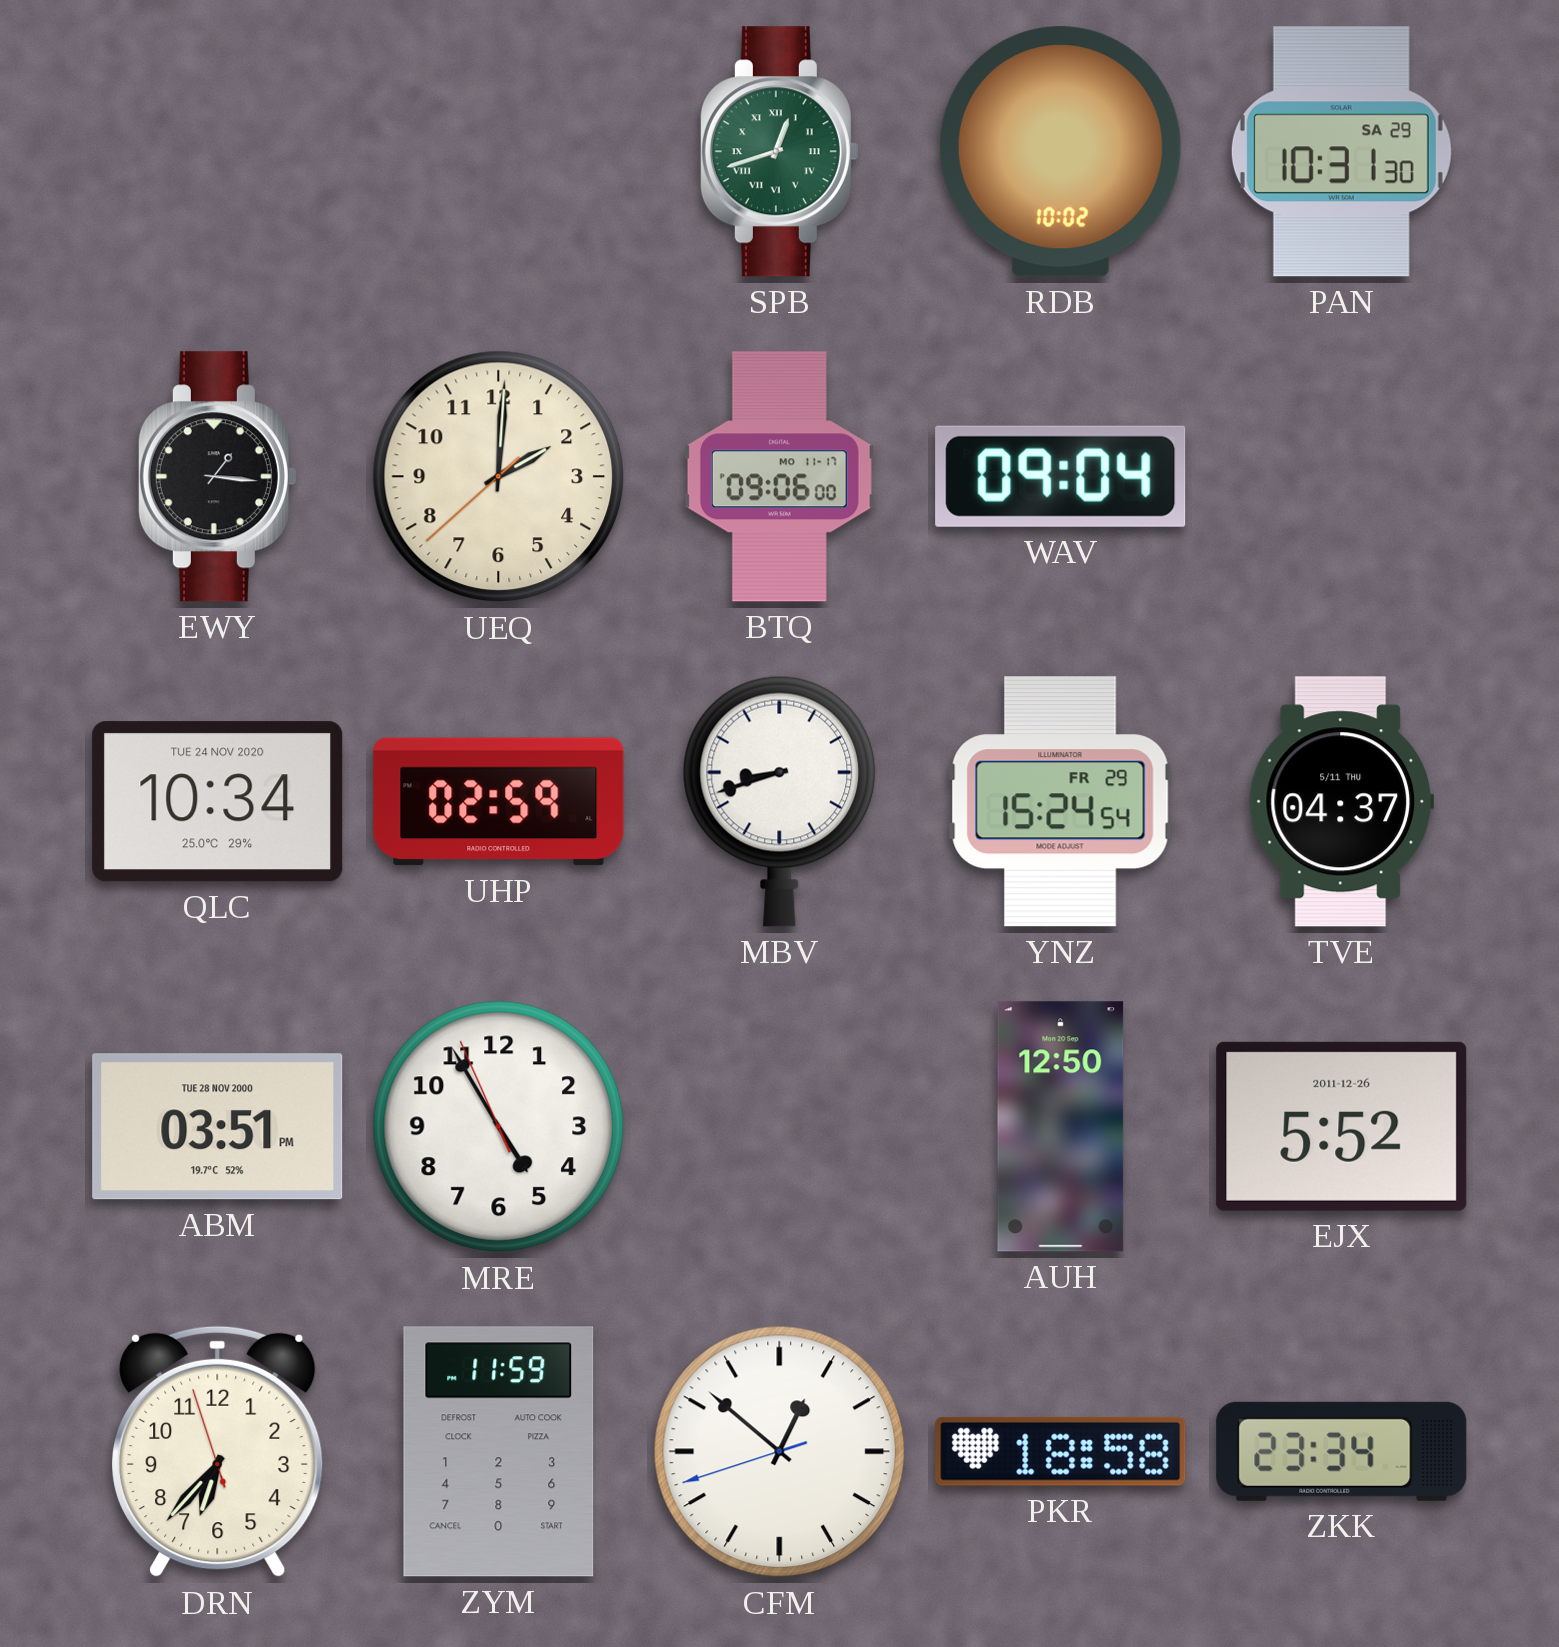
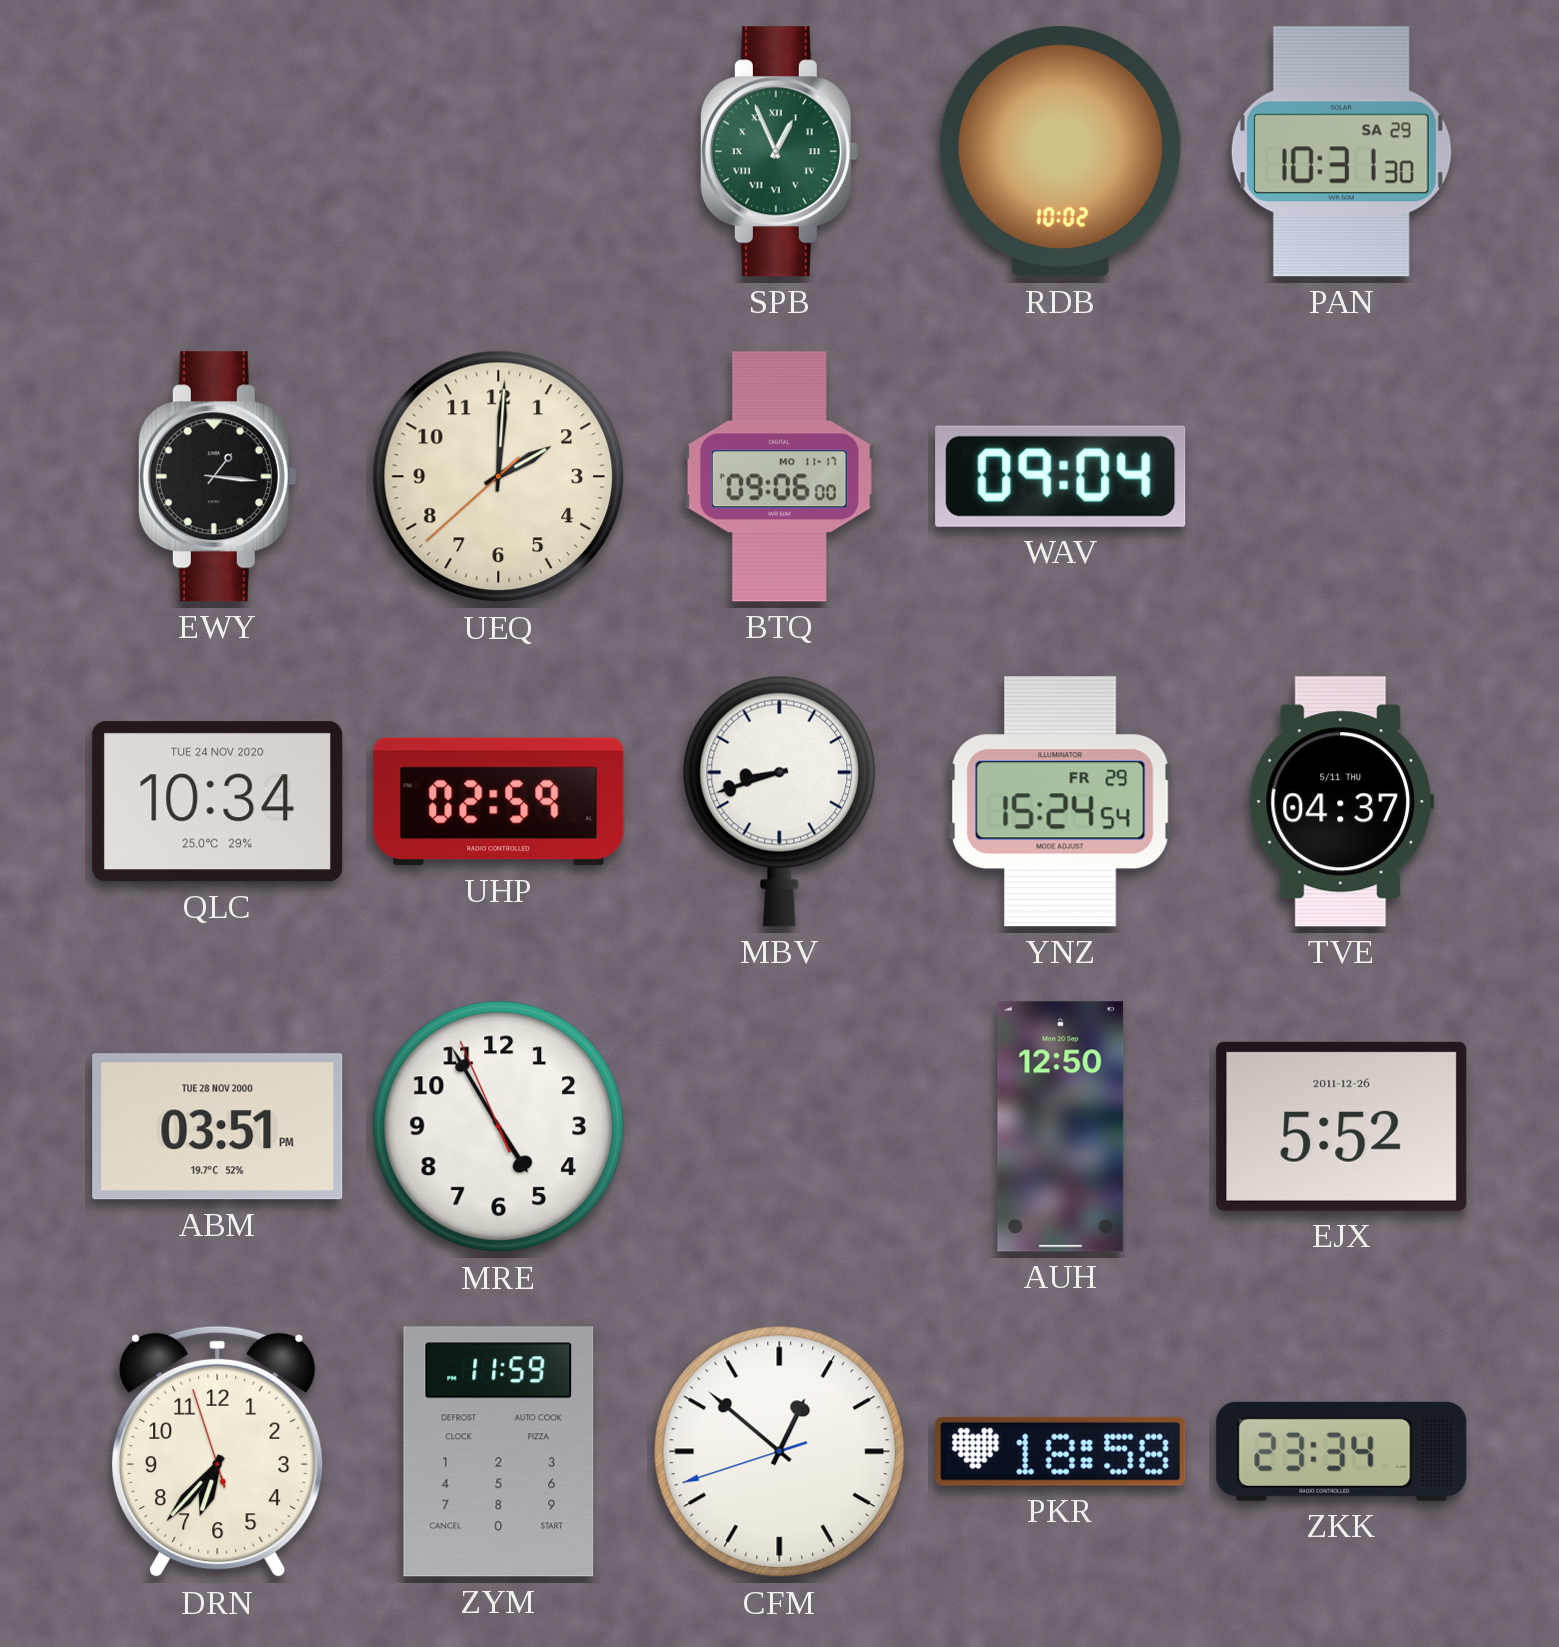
SPB: 12:42 -> 12:56 (779, 152)
